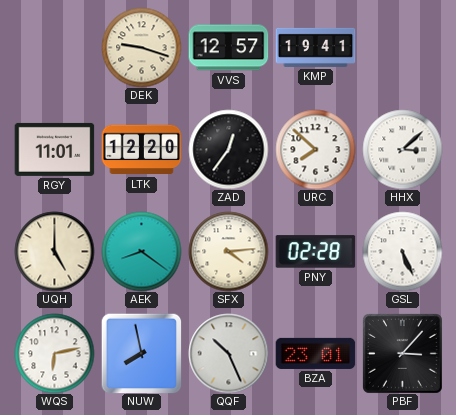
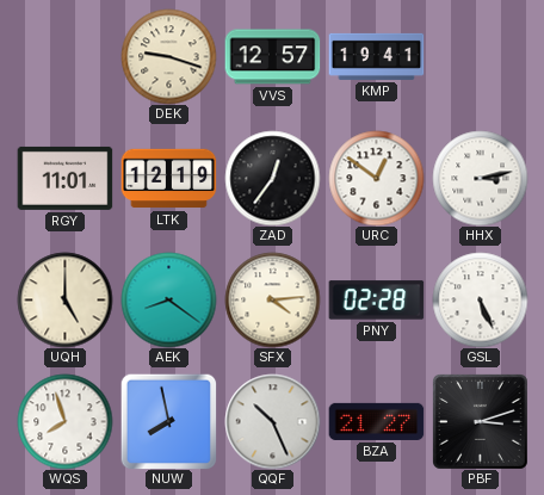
LTK: 12:20 -> 12:19 (168, 179)
URC: 7:52 -> 12:51 (376, 178)
HHX: 3:08 -> 3:13 (480, 178)
WQS: 6:13 -> 7:57 (64, 421)
BZA: 23:01 -> 21:27 (376, 421)
PBF: 3:07 -> 3:12 (481, 422)
